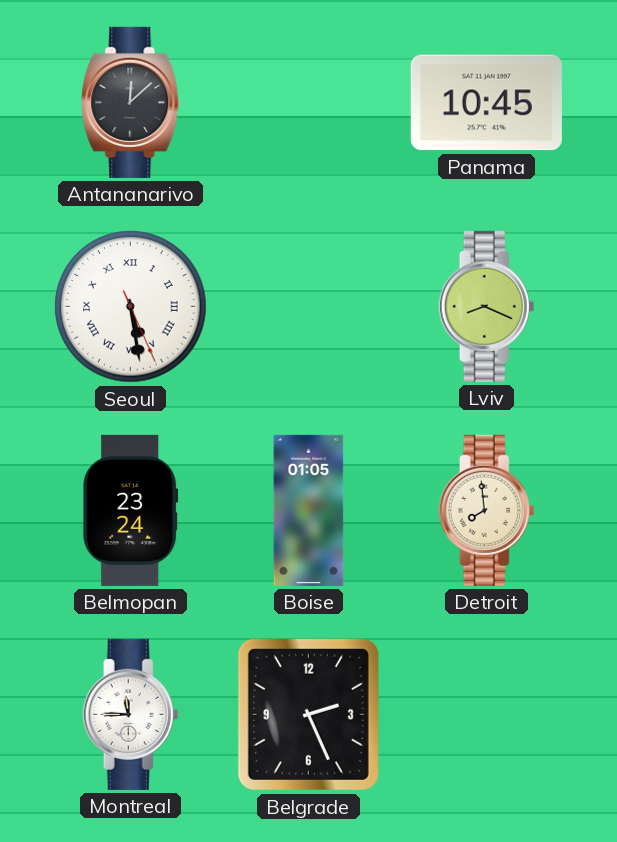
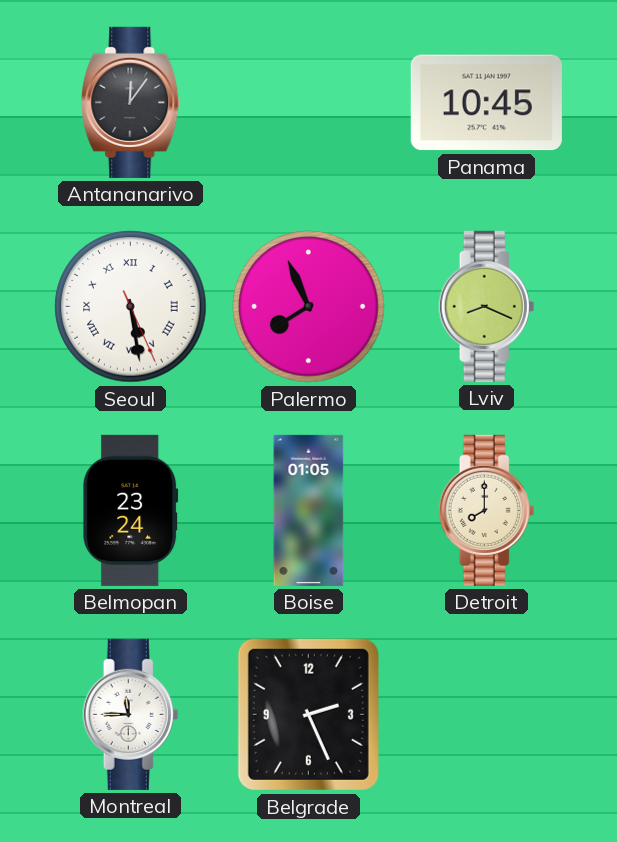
Antananarivo: 12:08 -> 12:06 (131, 102)
Palermo: none -> 7:56 (309, 307)
Detroit: 7:59 -> 8:00 (487, 510)
